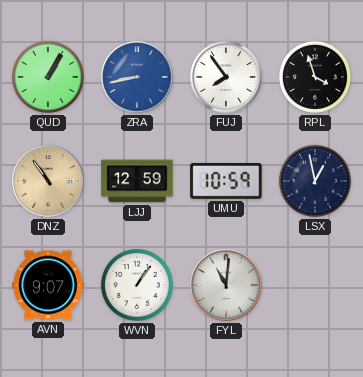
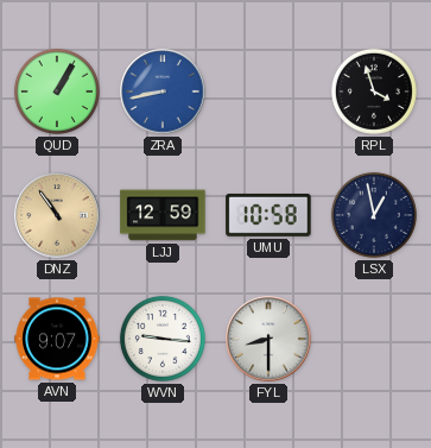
FUJ: 7:54 -> none (226, 77)
UMU: 10:59 -> 10:58 (268, 215)
WVN: 1:06 -> 9:16 (163, 339)
FYL: 11:01 -> 8:30 (268, 339)
